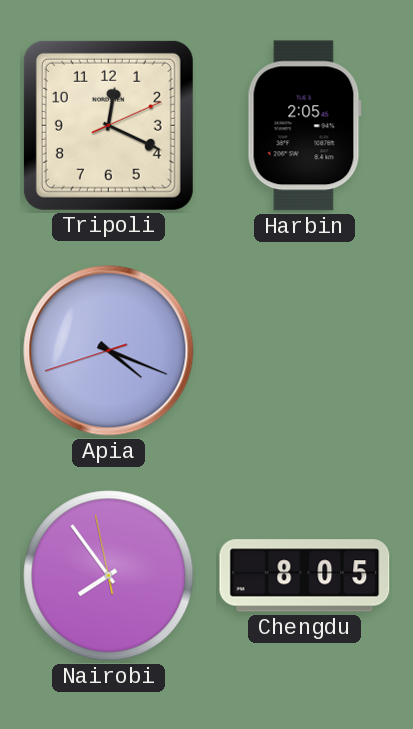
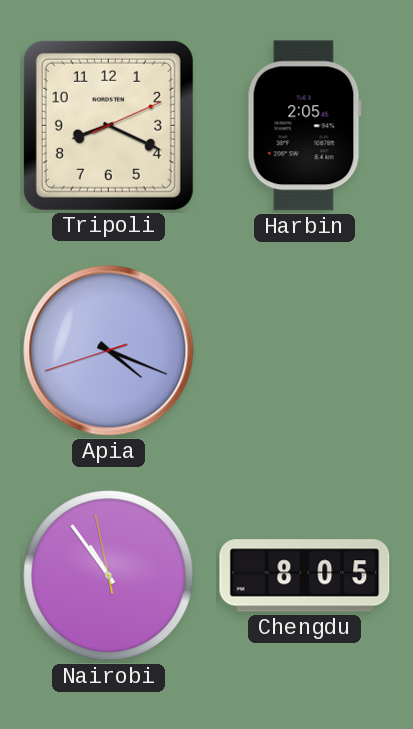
Tripoli: 12:19 -> 8:19 (108, 125)
Nairobi: 7:53 -> 10:53 (109, 576)
